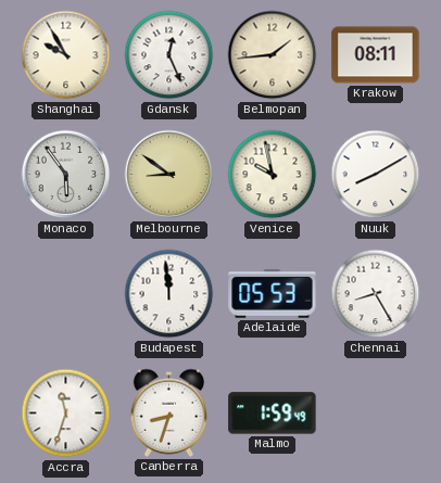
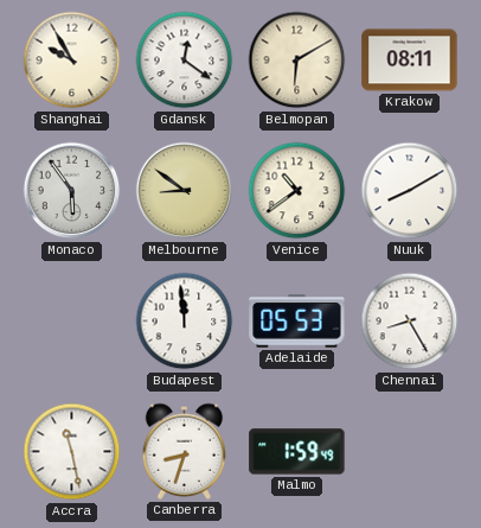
Gdansk: 12:26 -> 12:21 (185, 61)
Belmopan: 1:44 -> 6:10 (297, 61)
Venice: 9:58 -> 10:39 (297, 191)
Accra: 11:33 -> 11:28 (72, 452)
